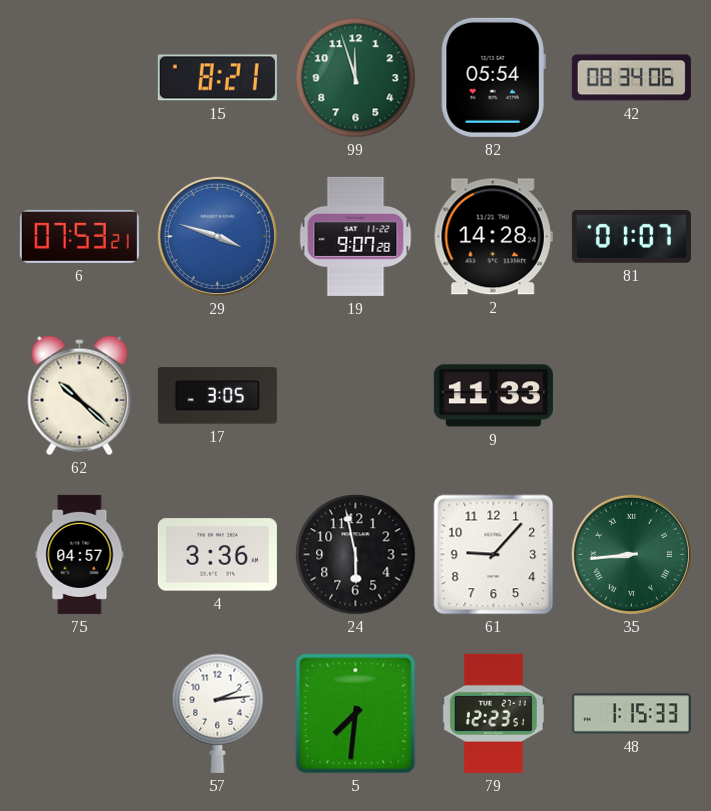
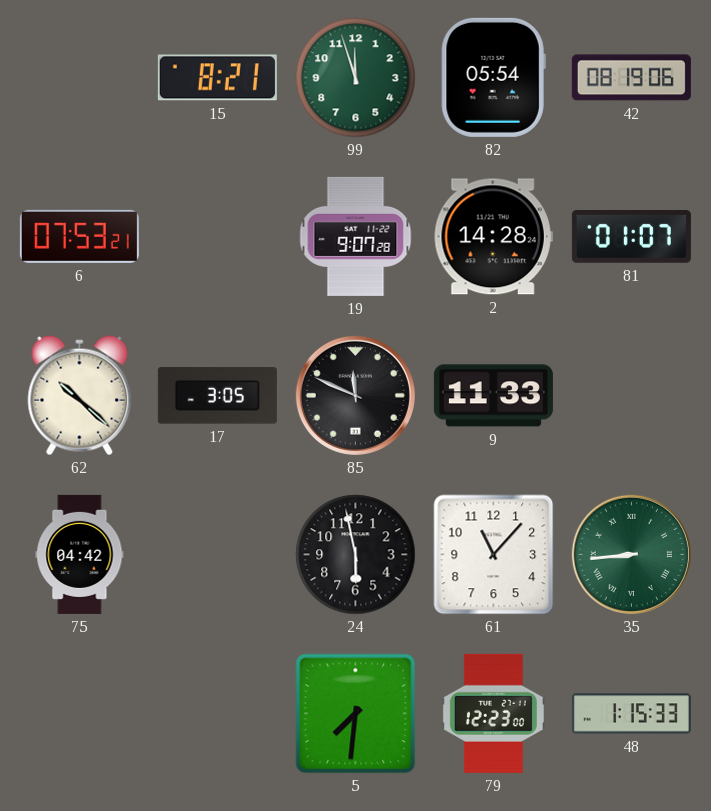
42: 08:34 -> 08:19 (631, 78)
29: 3:48 -> none (217, 236)
85: none -> 11:49 (355, 395)
75: 04:57 -> 04:42 (80, 554)
4: 3:36 -> none (217, 555)
61: 9:07 -> 11:07 (494, 555)
57: 2:14 -> none (218, 713)
79: 12:23:51 -> 12:23:00 (493, 713)
